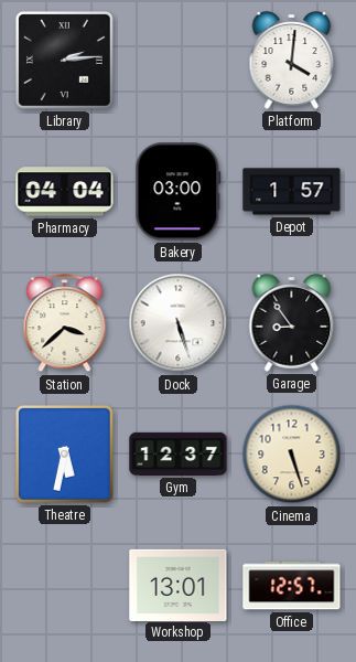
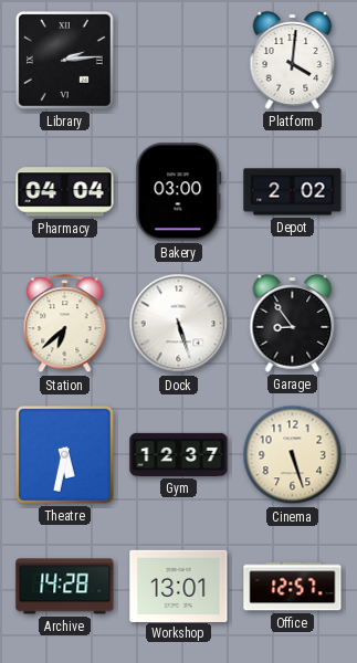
Depot: 1:57 -> 2:02 (293, 192)
Station: 3:38 -> 6:38 (65, 324)
Archive: none -> 14:28 (65, 587)
